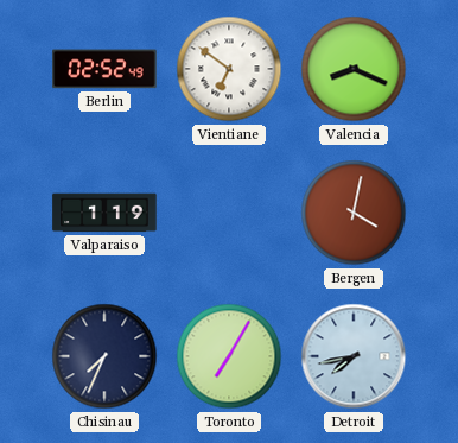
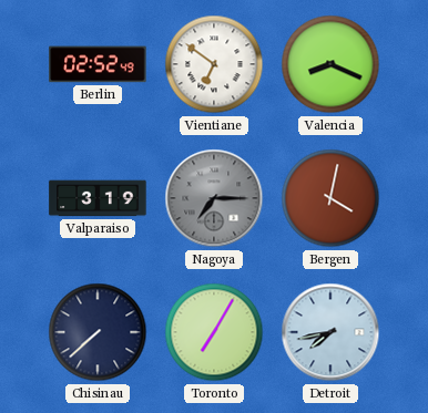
Valparaiso: 1:19 -> 3:19 (98, 198)
Nagoya: none -> 7:15 (214, 198)
Chisinau: 7:34 -> 7:38 (98, 332)
